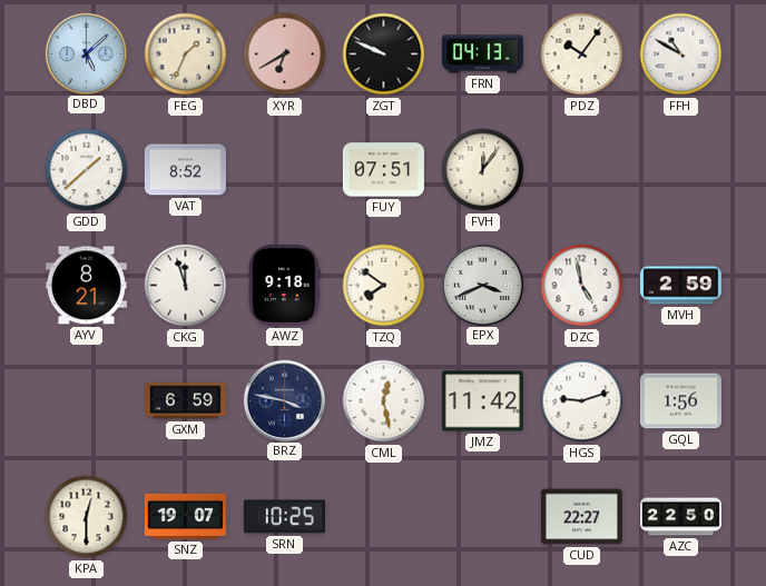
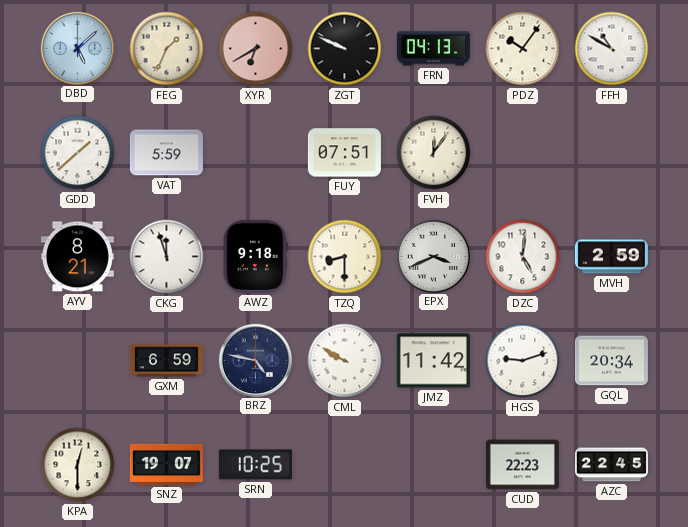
VAT: 8:52 -> 5:59 (166, 153)
TZQ: 7:51 -> 8:30 (345, 257)
DZC: 4:58 -> 5:01 (523, 257)
BRZ: 3:47 -> 4:47 (255, 360)
CML: 12:28 -> 9:50 (345, 361)
GQL: 1:56 -> 20:34 (611, 361)
CUD: 22:27 -> 22:23 (522, 465)
AZC: 22:50 -> 22:45 (611, 465)
